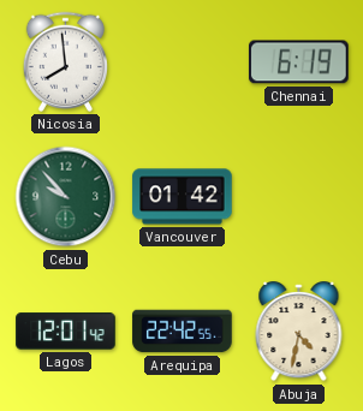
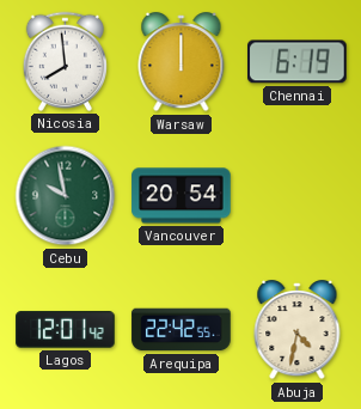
Warsaw: none -> 12:00 (182, 62)
Cebu: 9:53 -> 9:58 (66, 196)
Vancouver: 01:42 -> 20:54 (182, 196)
